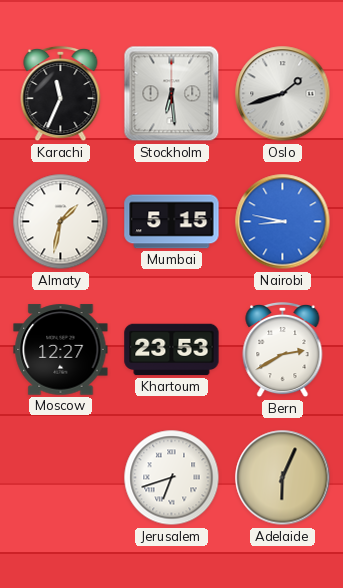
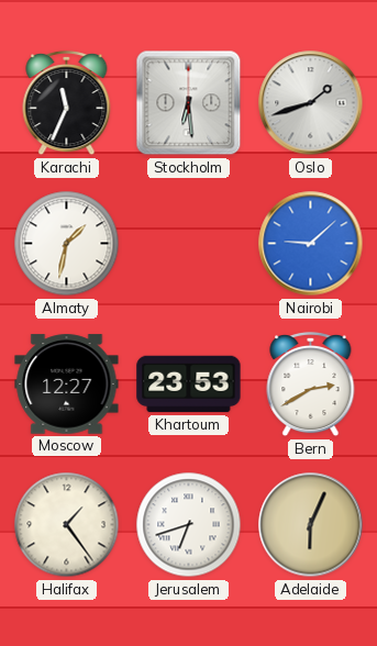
Mumbai: 5:15 -> none (172, 222)
Nairobi: 8:47 -> 9:08 (311, 244)
Halifax: none -> 1:24 (67, 525)
